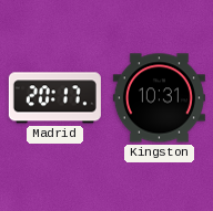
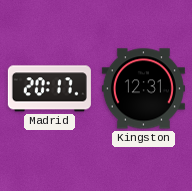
Kingston: 10:31 -> 12:31 (143, 89)
